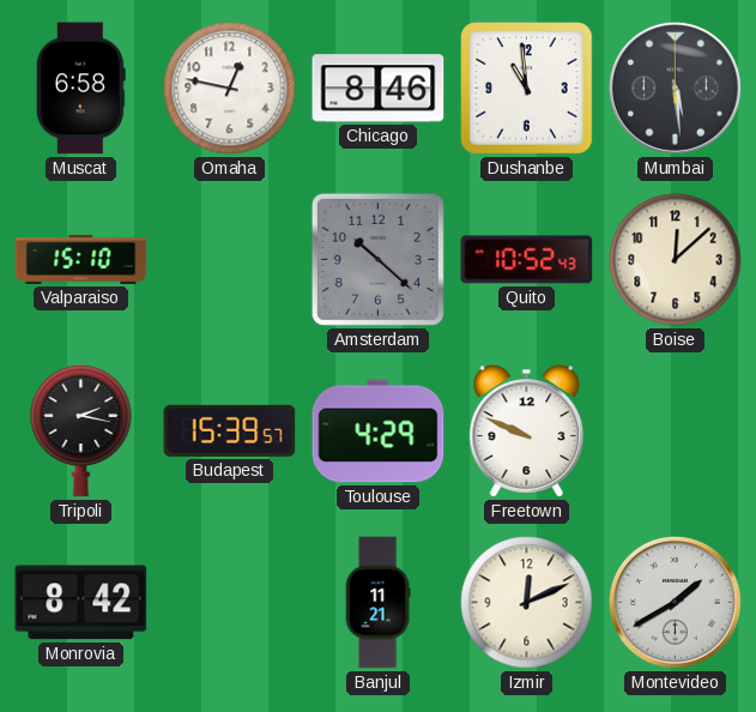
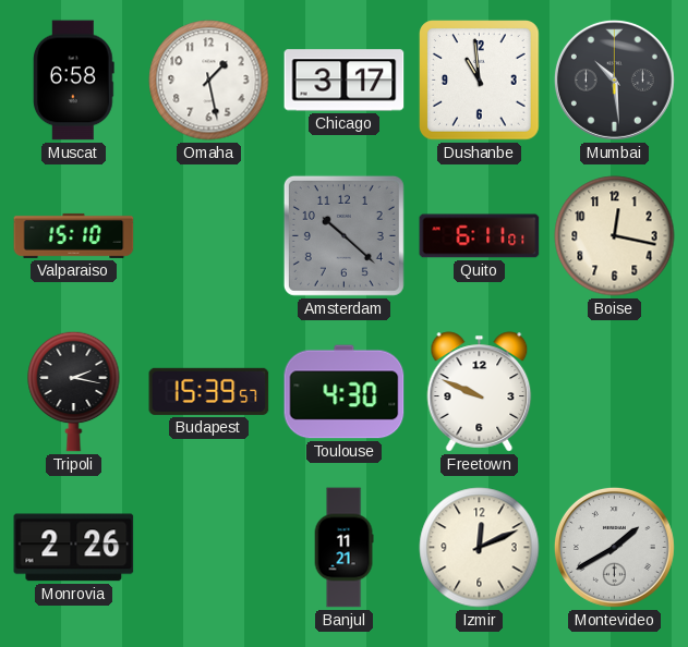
Omaha: 12:47 -> 1:28 (209, 81)
Chicago: 8:46 -> 3:17 (345, 81)
Mumbai: 5:29 -> 10:29 (614, 80)
Quito: 10:52 -> 6:11 (480, 236)
Boise: 12:08 -> 12:17 (615, 236)
Toulouse: 4:29 -> 4:30 (345, 392)
Monrovia: 8:42 -> 2:26 (74, 548)
